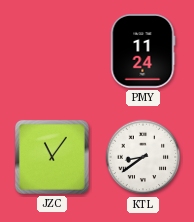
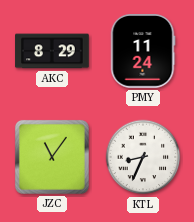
AKC: none -> 8:29 (52, 51)
KTL: 8:39 -> 8:34 (143, 157)
